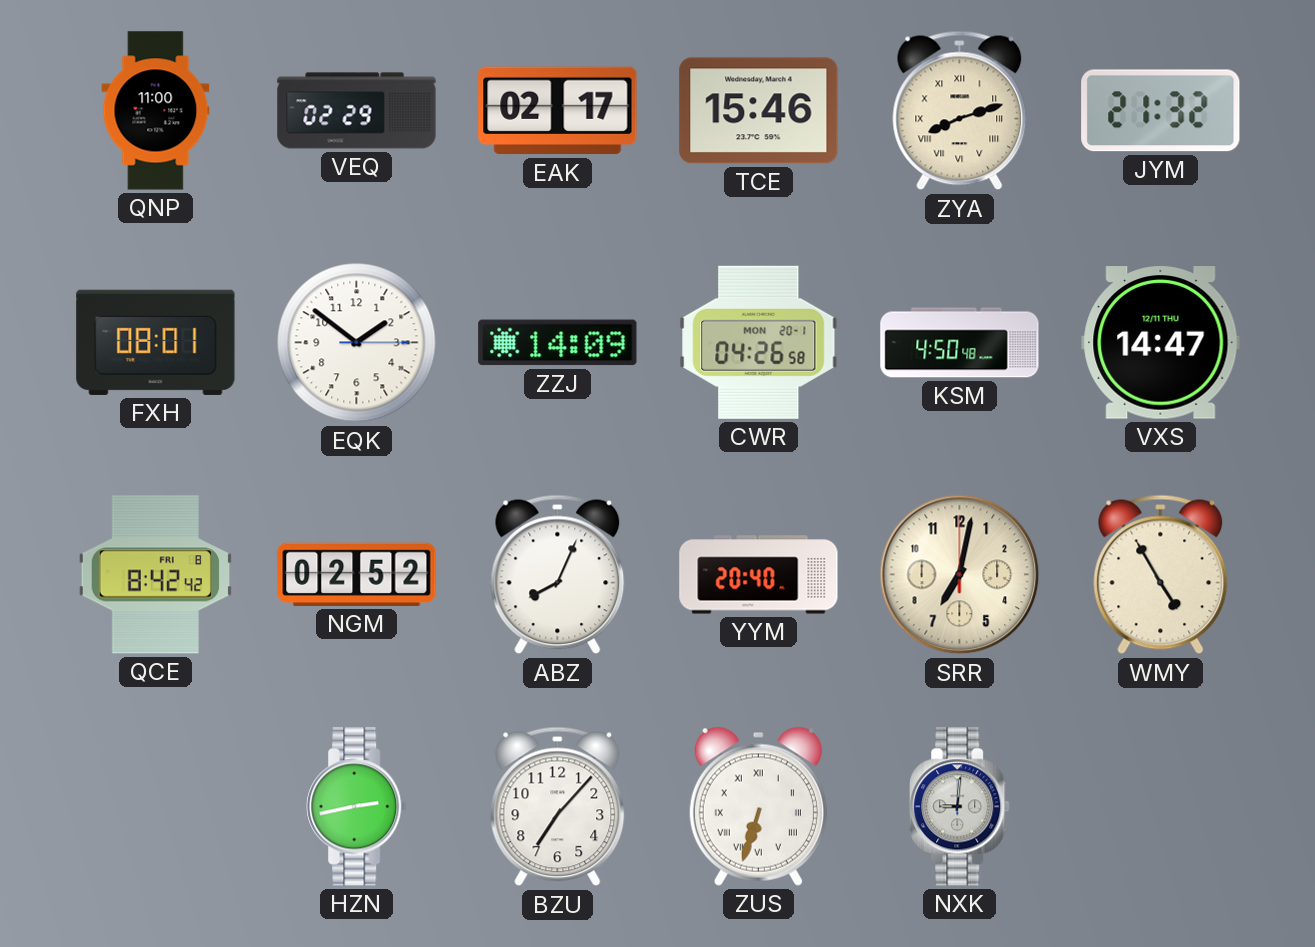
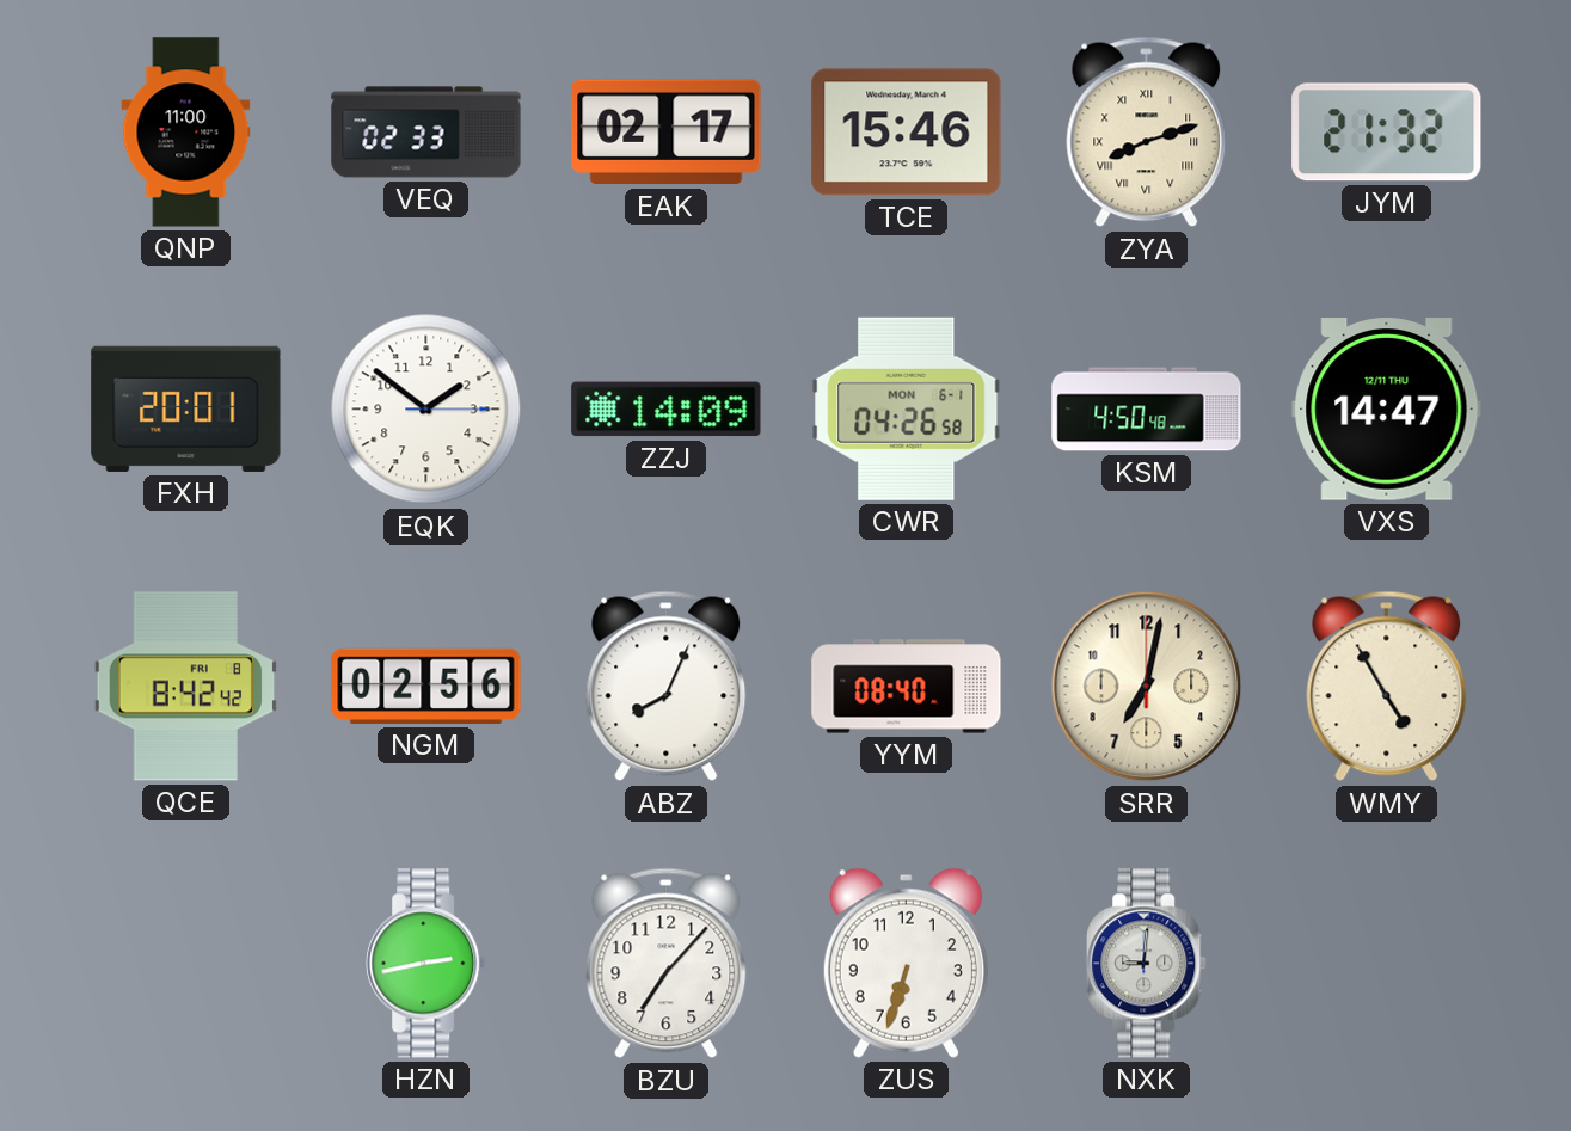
VEQ: 02:29 -> 02:33 (426, 133)
FXH: 08:01 -> 20:01 (186, 408)
CWR date: MON 20-1 -> MON 6-1 (907, 408)
NGM: 02:52 -> 02:56 (426, 686)
YYM: 20:40 -> 08:40 (907, 687)
ZUS numerals: Roman -> Arabic (906, 963)
